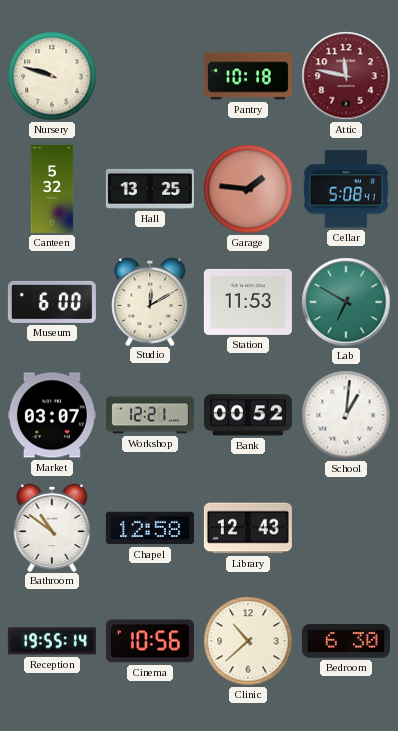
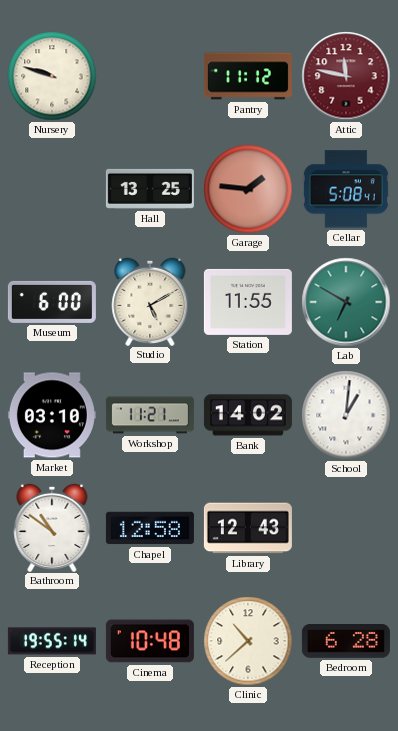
Pantry: 10:18 -> 11:12 (248, 76)
Canteen: 5:32 -> none (52, 189)
Studio: 12:10 -> 5:10 (150, 301)
Station: 11:53 -> 11:55 (248, 302)
Market: 03:07 -> 03:10 (52, 415)
Workshop: 12:21 -> 11:21 (150, 415)
Bank: 00:52 -> 14:02 (248, 415)
Cinema: 10:56 -> 10:48 (150, 641)
Bedroom: 6:30 -> 6:28 (346, 642)
